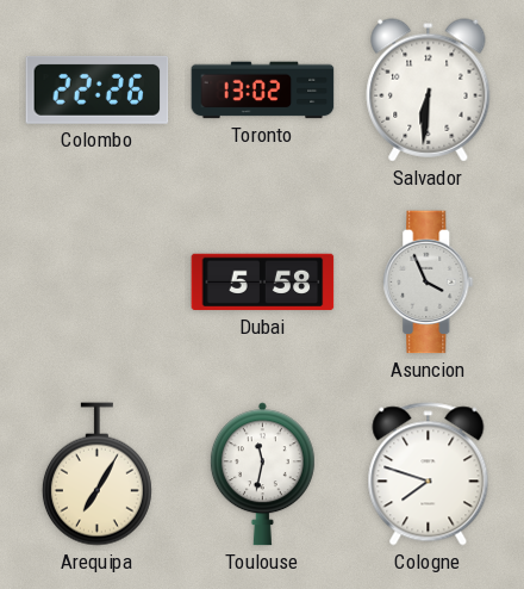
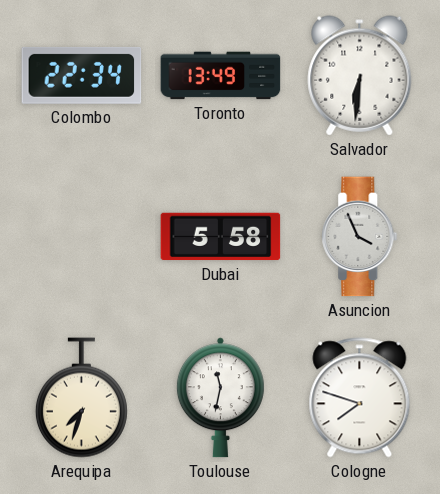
Colombo: 22:26 -> 22:34 (82, 75)
Toronto: 13:02 -> 13:49 (221, 76)
Arequipa: 7:05 -> 7:33 (81, 398)
